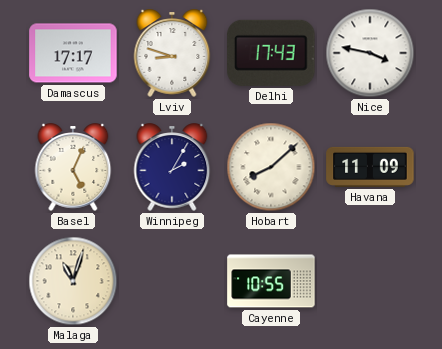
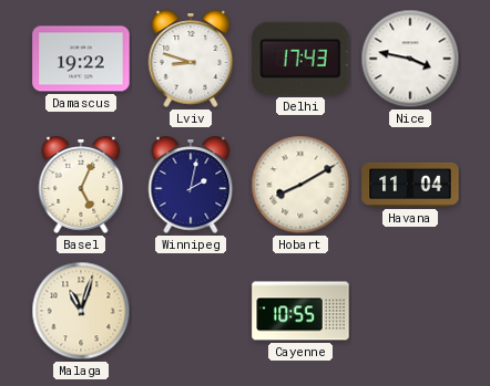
Damascus: 17:17 -> 19:22 (81, 59)
Winnipeg: 2:05 -> 2:02 (191, 185)
Hobart: 8:08 -> 8:10 (300, 185)
Havana: 11:09 -> 11:04 (410, 185)
